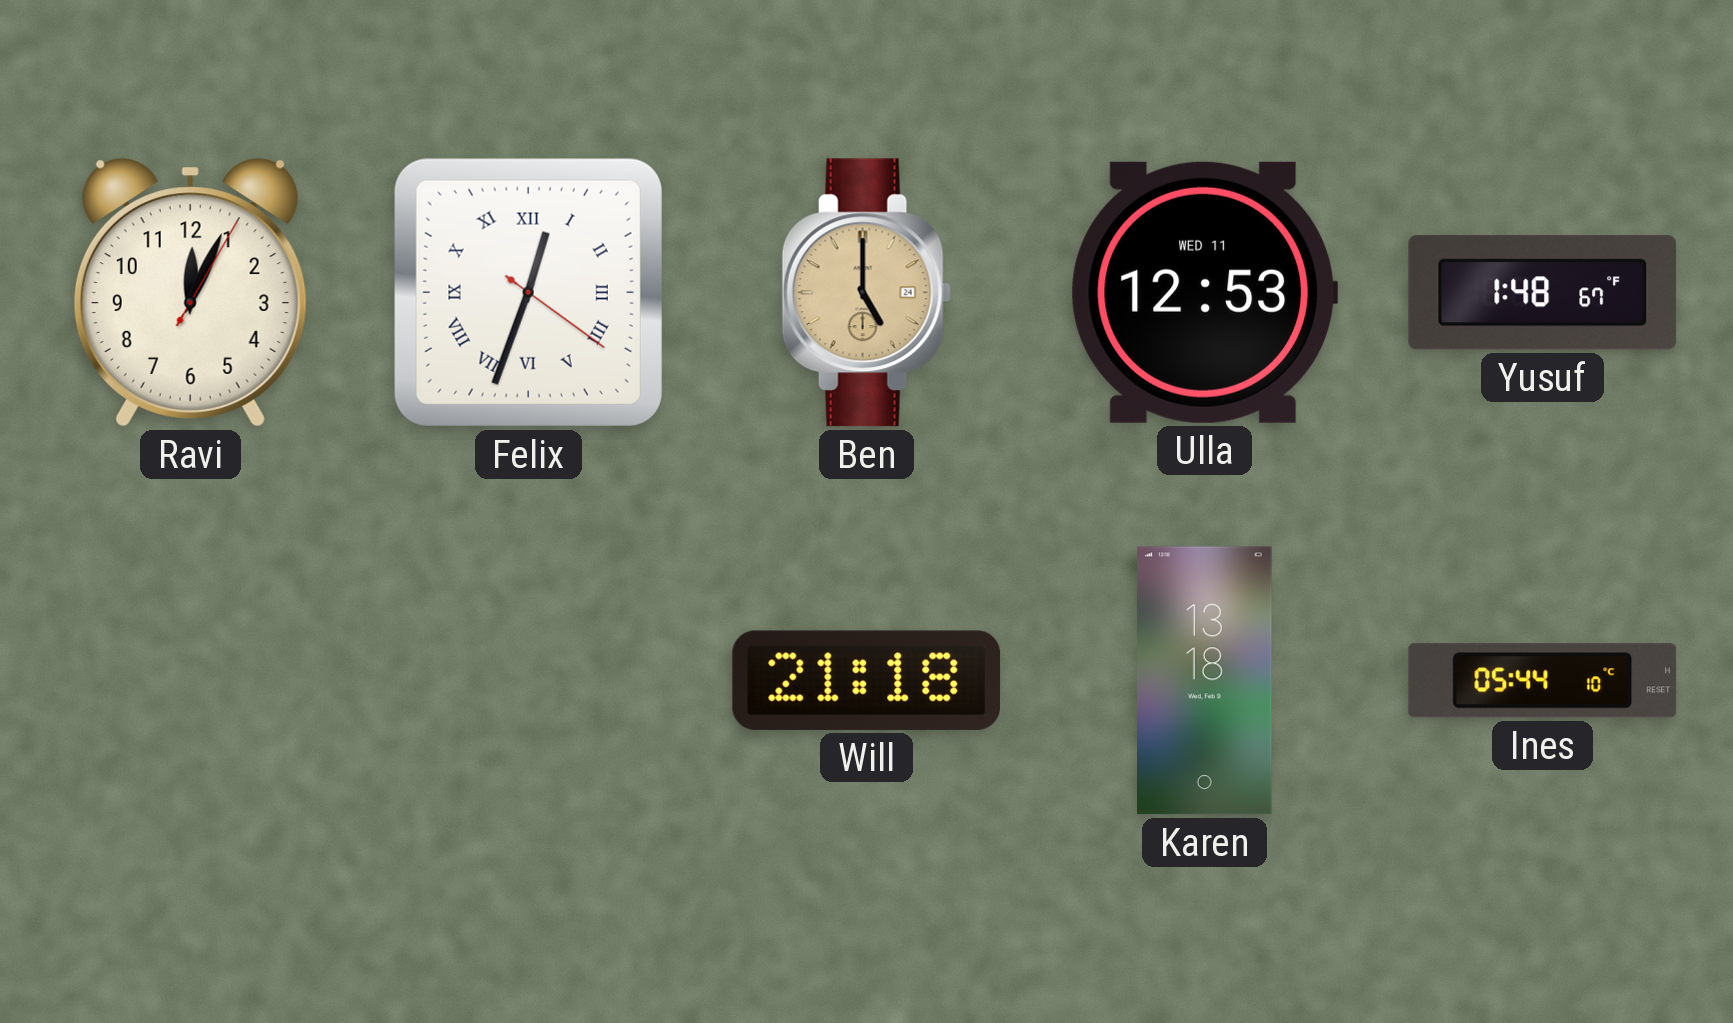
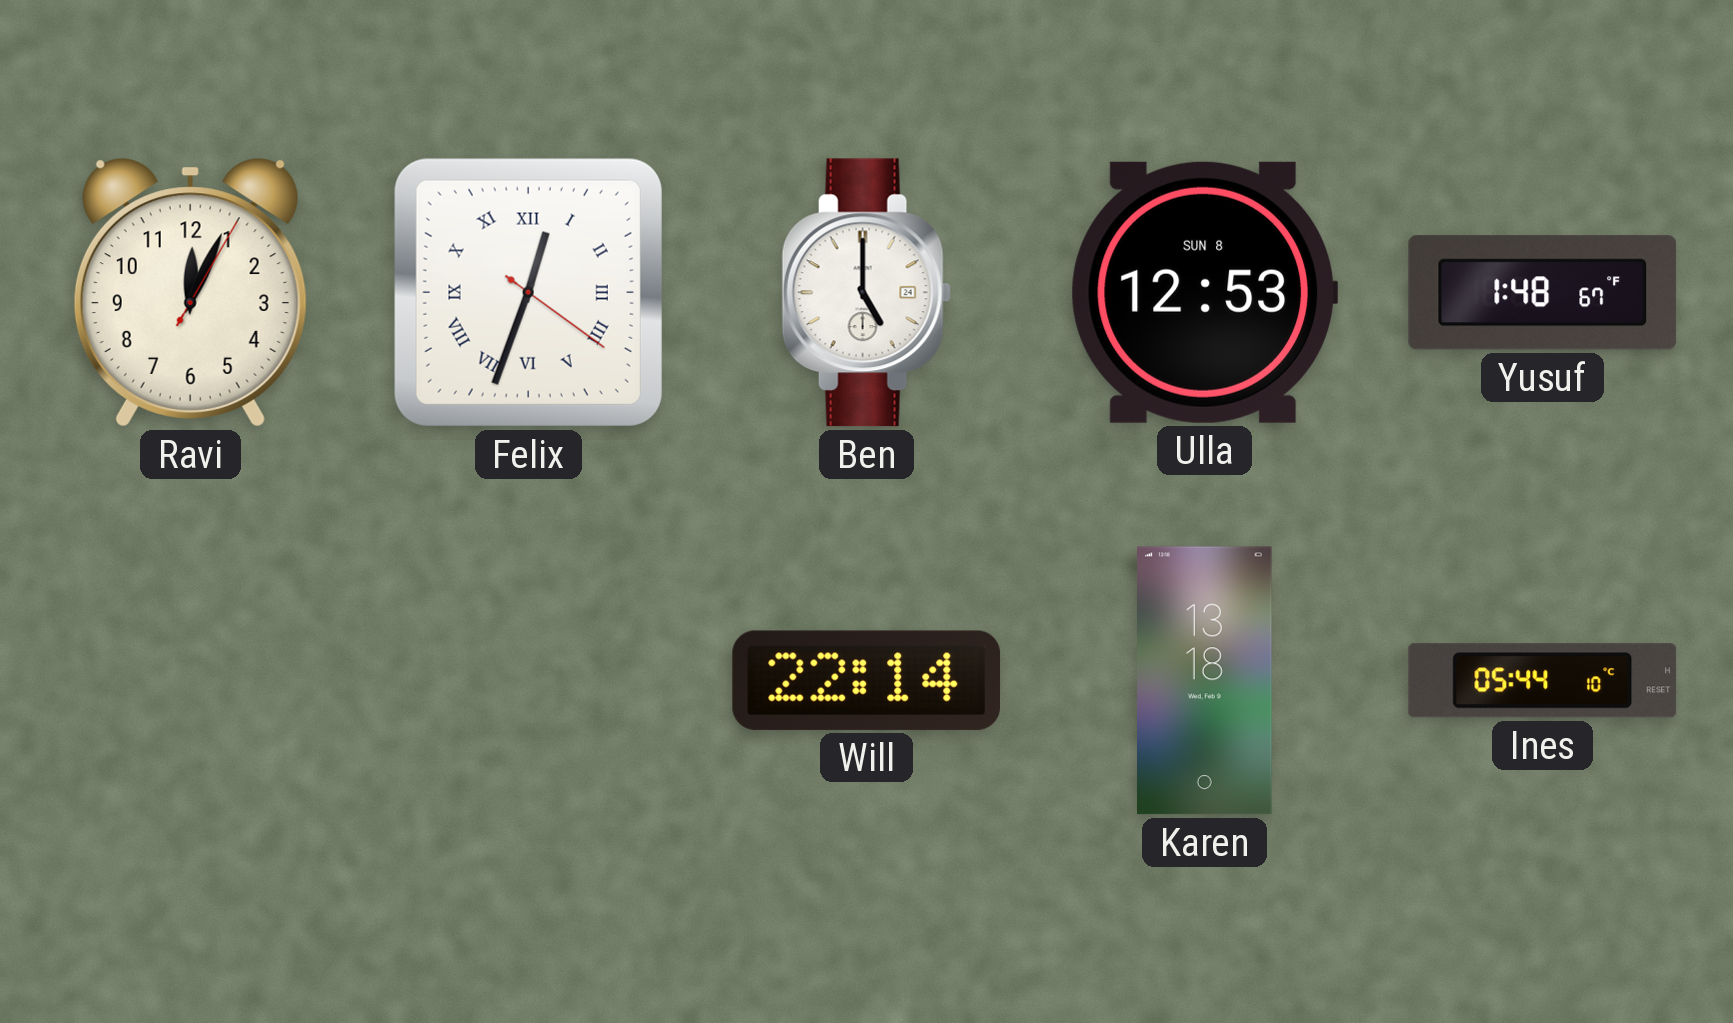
Ben dial: champagne -> white (866, 293)
Ulla date: WED 11 -> SUN 8 (1205, 292)
Will: 21:18 -> 22:14 (867, 680)
